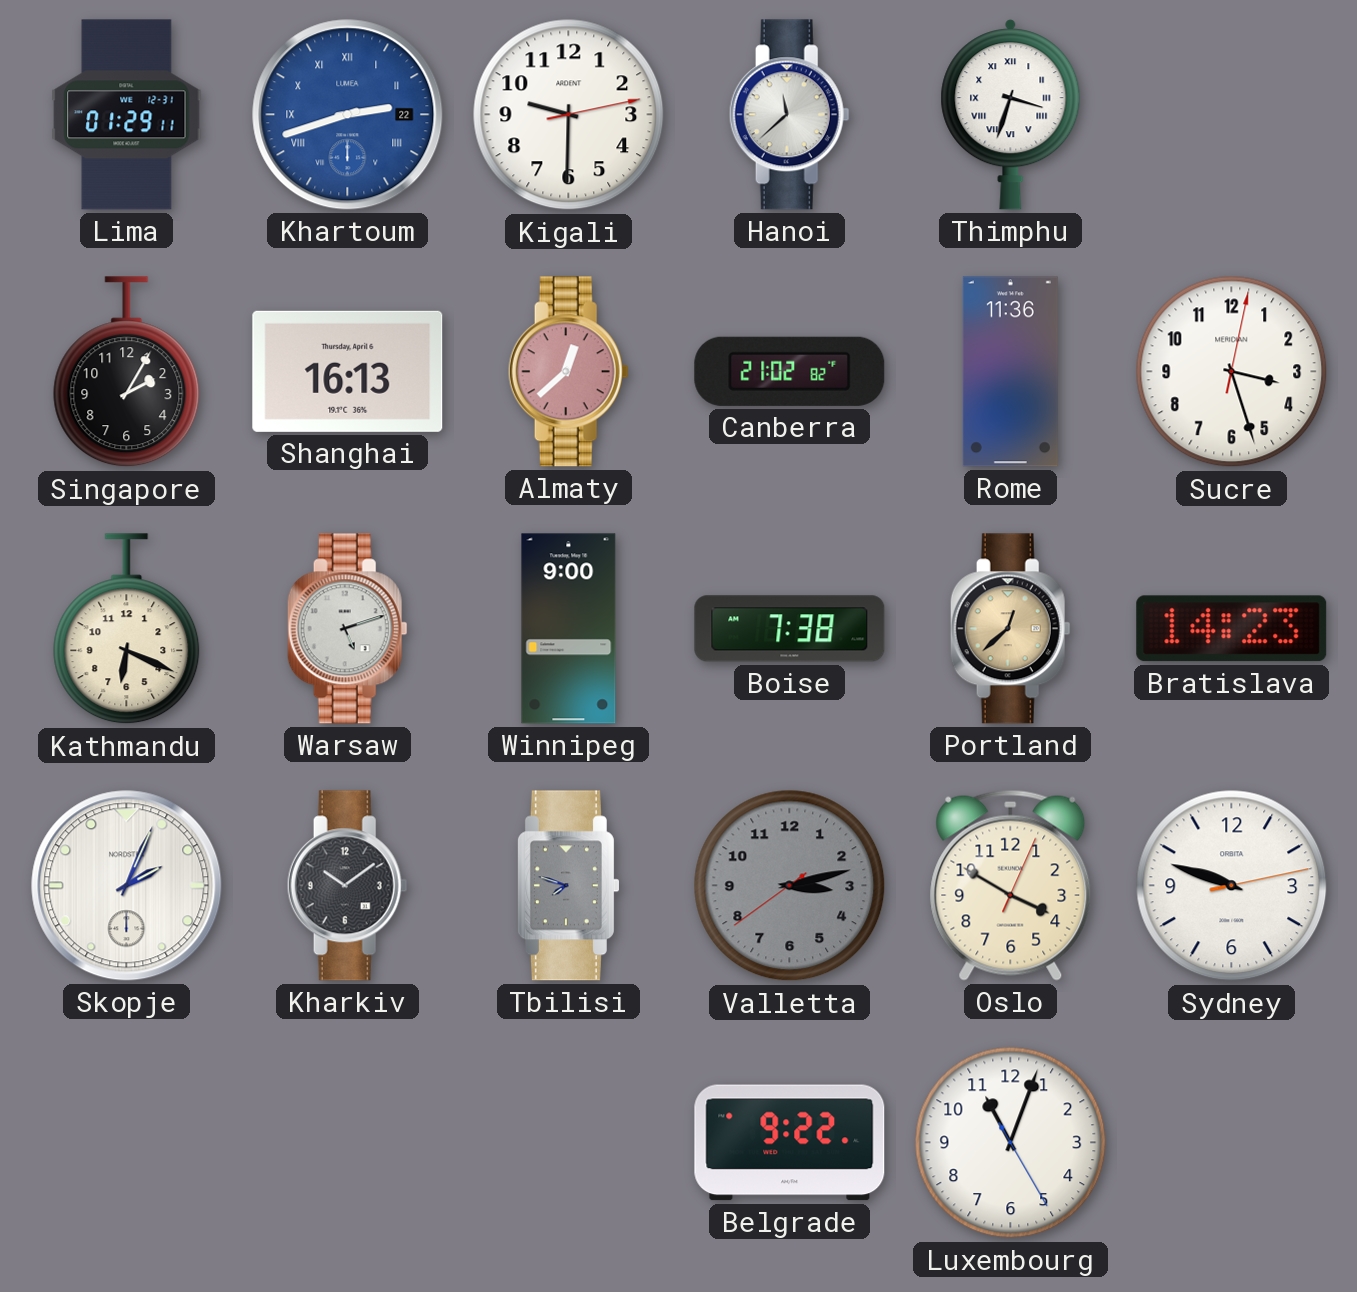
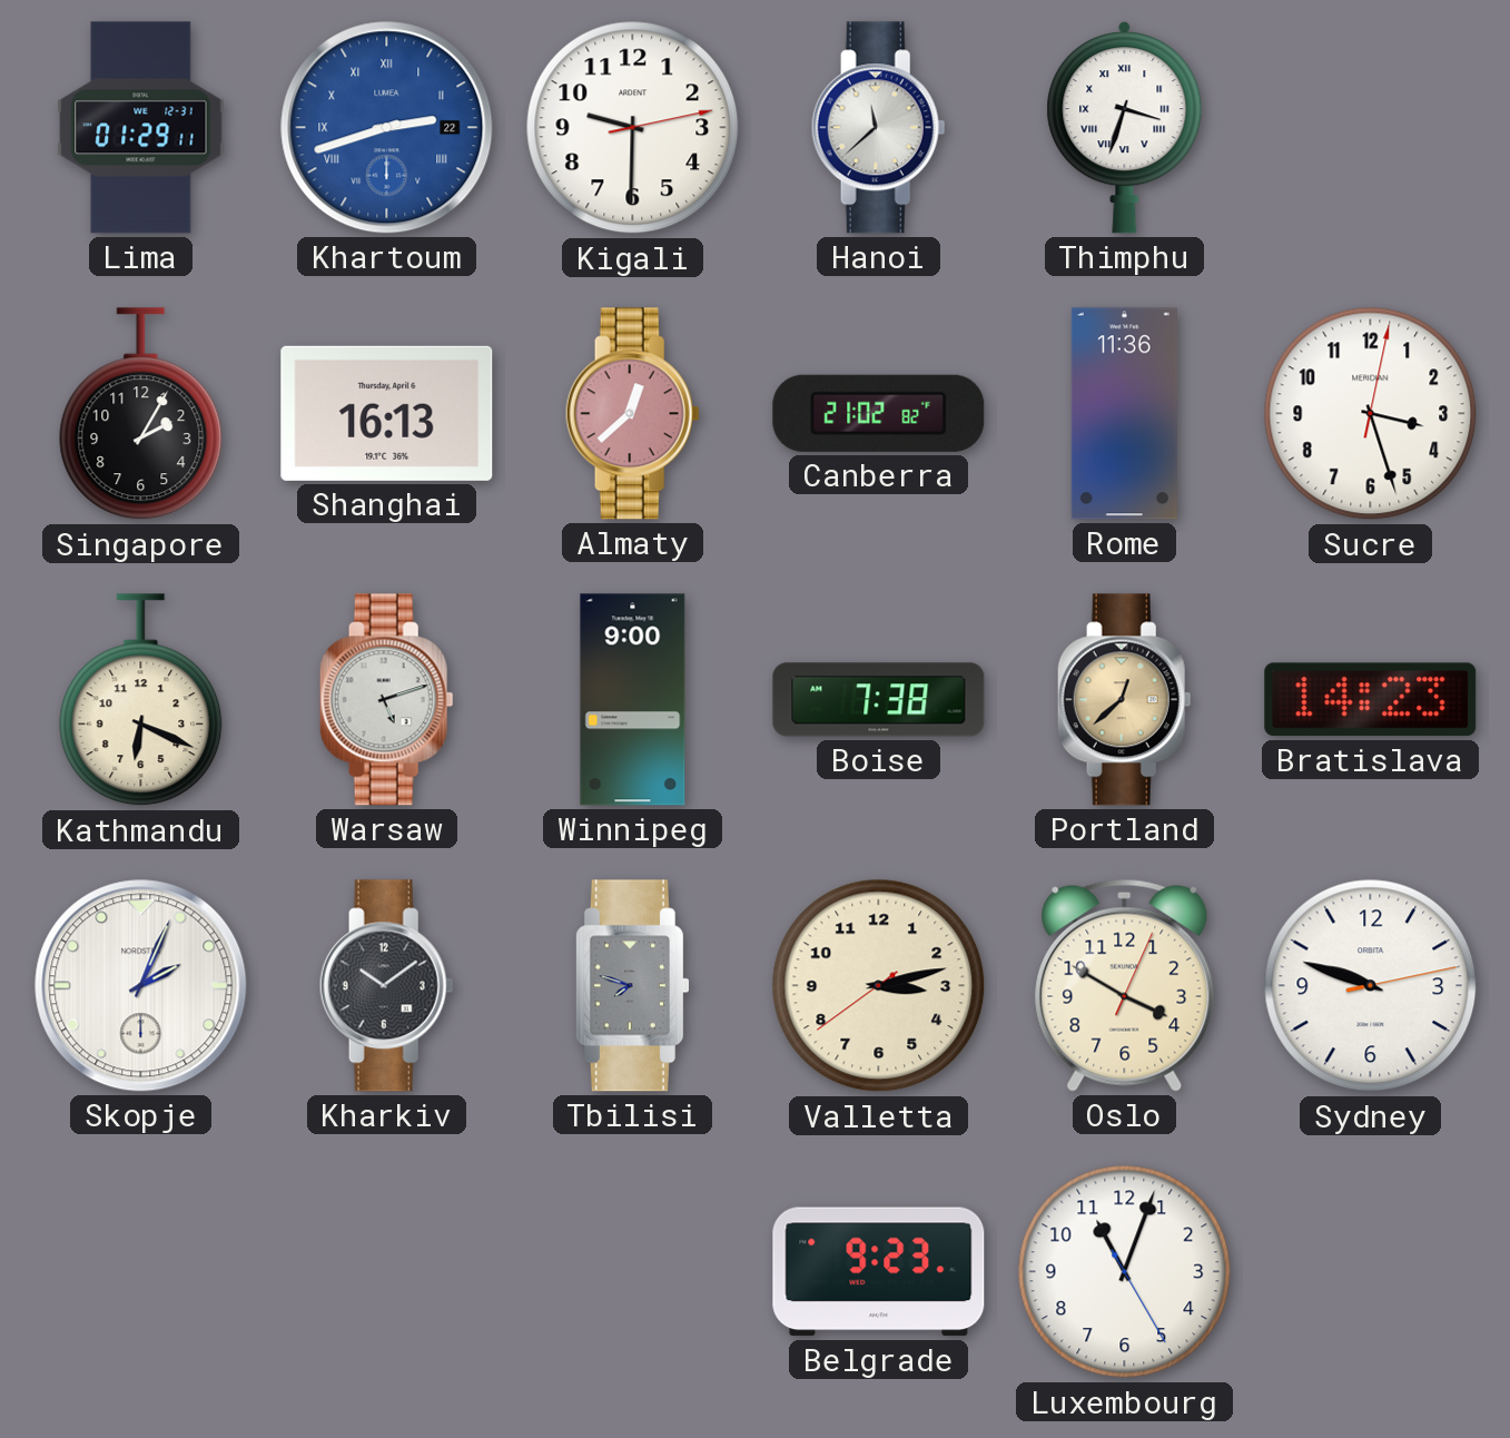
Valletta dial: grey -> cream (879, 986)
Belgrade: 9:22 -> 9:23 (879, 1272)
